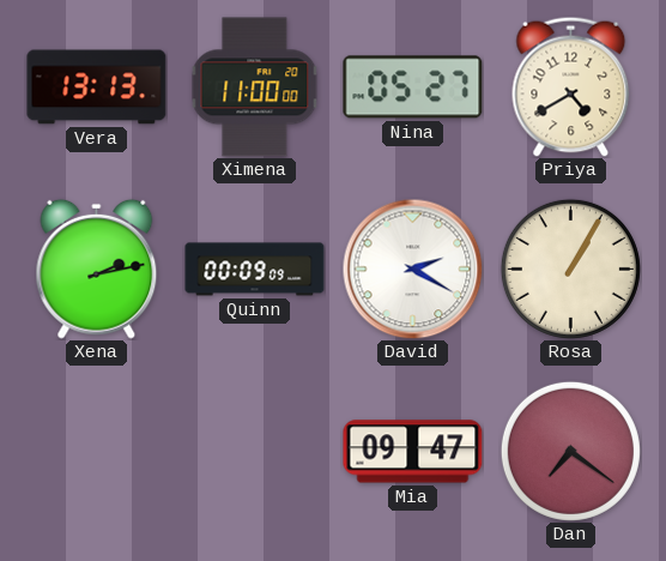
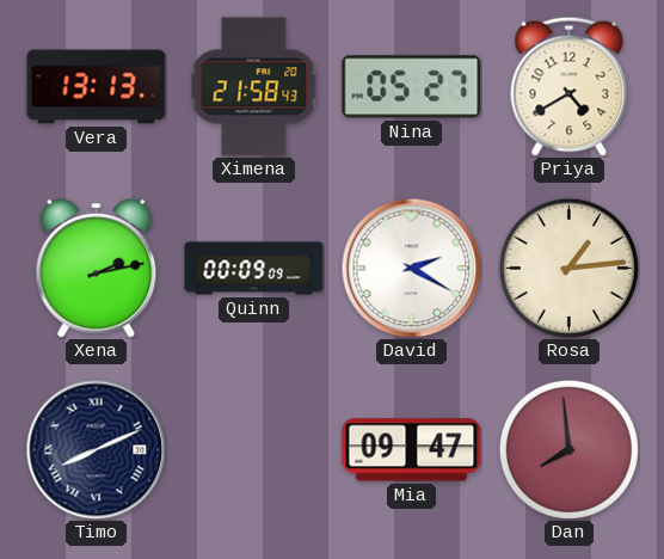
Ximena: 11:00 -> 21:58 (254, 87)
Rosa: 1:05 -> 1:14 (568, 268)
Timo: none -> 8:11 (96, 449)
Dan: 7:21 -> 7:59 (568, 449)
